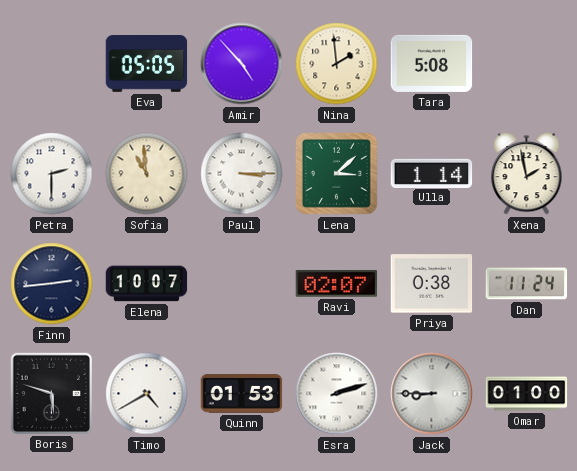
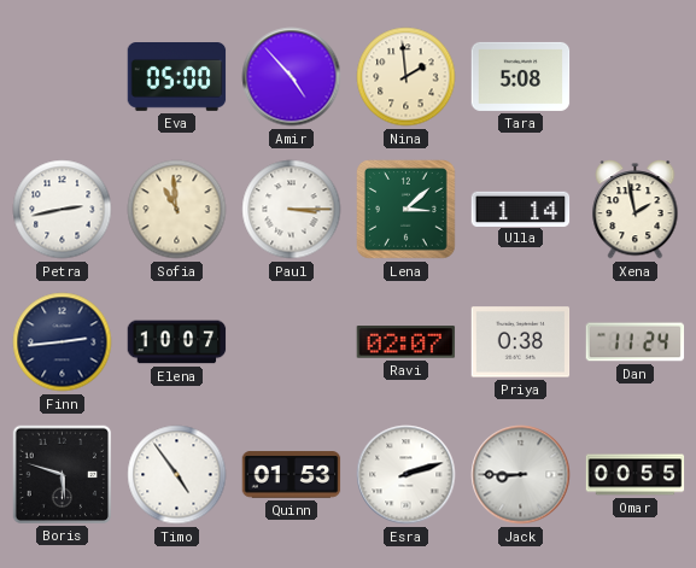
Eva: 05:05 -> 05:00 (177, 77)
Petra: 2:30 -> 2:43 (63, 210)
Timo: 4:40 -> 4:54 (177, 475)
Omar: 01:00 -> 00:55 (636, 475)
